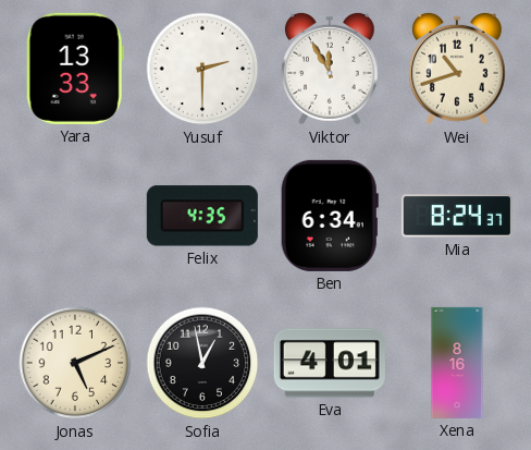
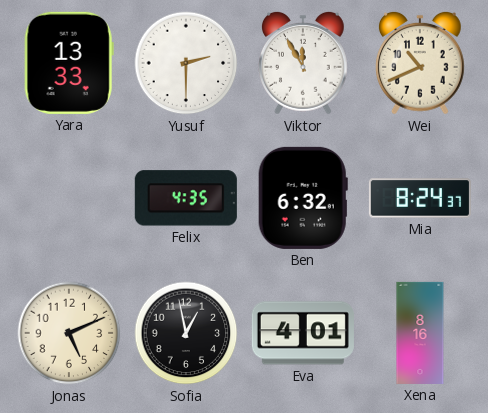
Wei: 10:42 -> 10:41 (421, 63)
Ben: 6:34 -> 6:32 (303, 198)
